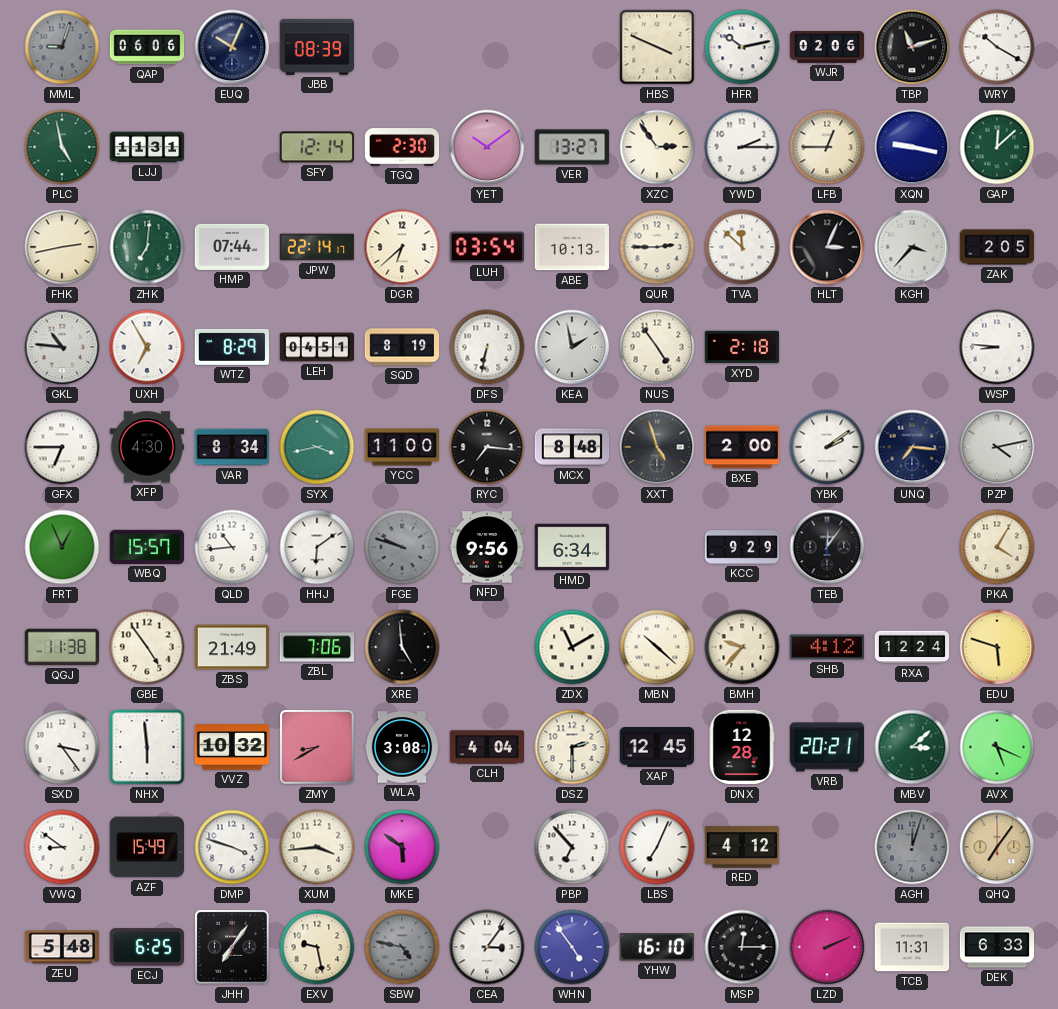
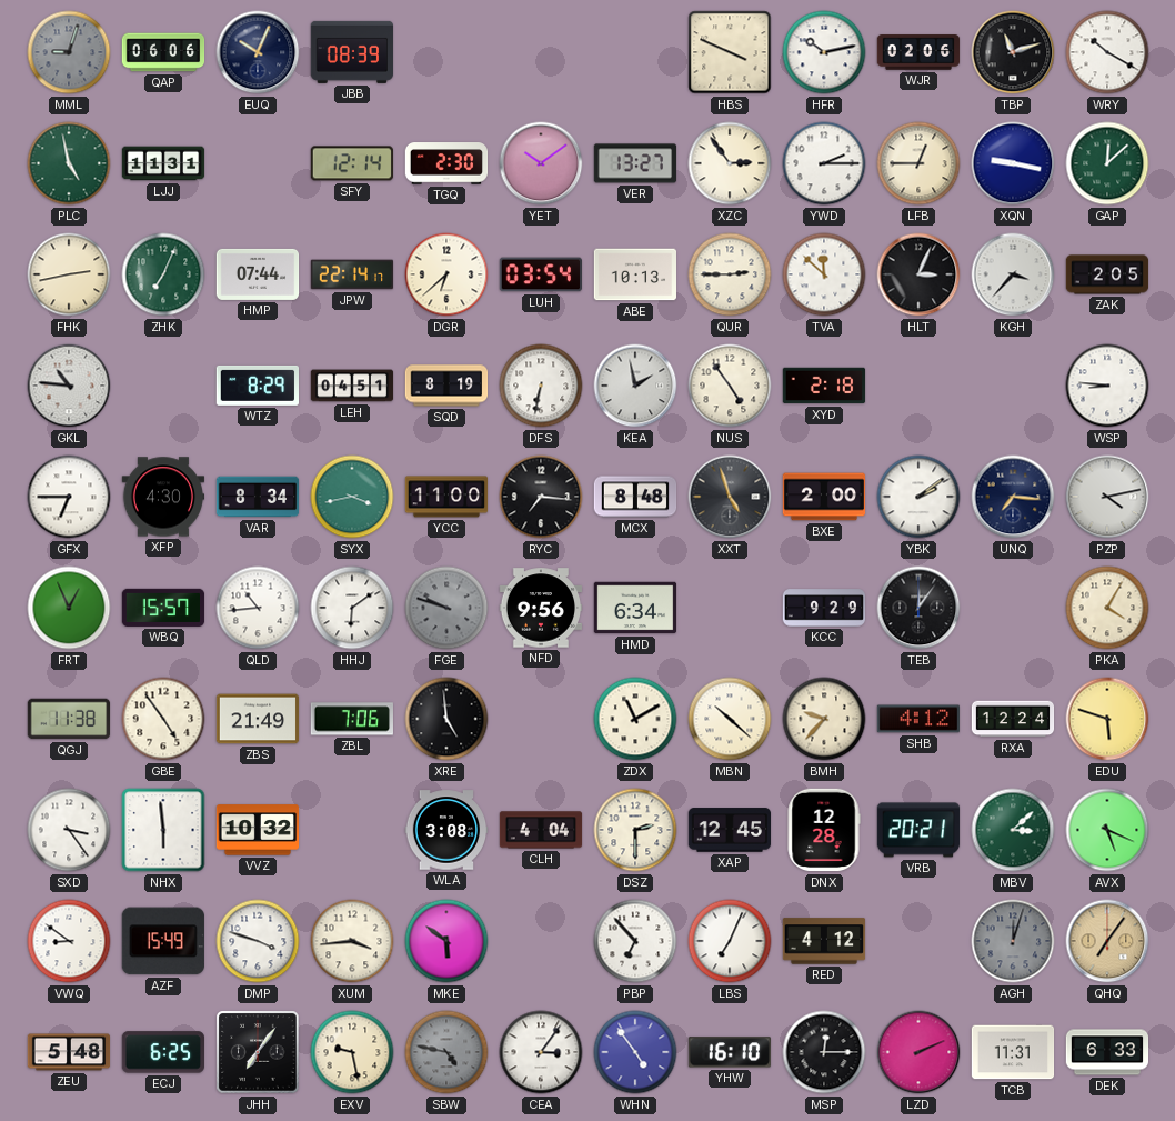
ZHK: 7:01 -> 7:04 (163, 274)
UXH: 6:55 -> none (147, 347)
ZMY: 8:40 -> none (317, 747)
